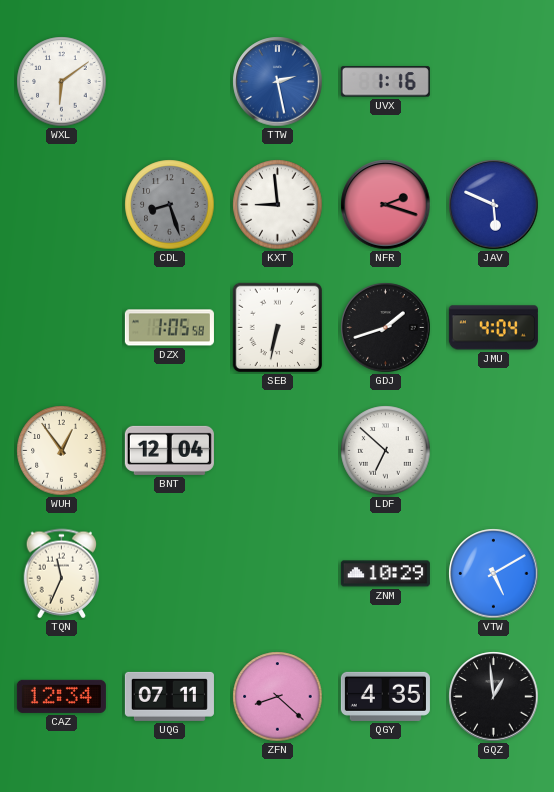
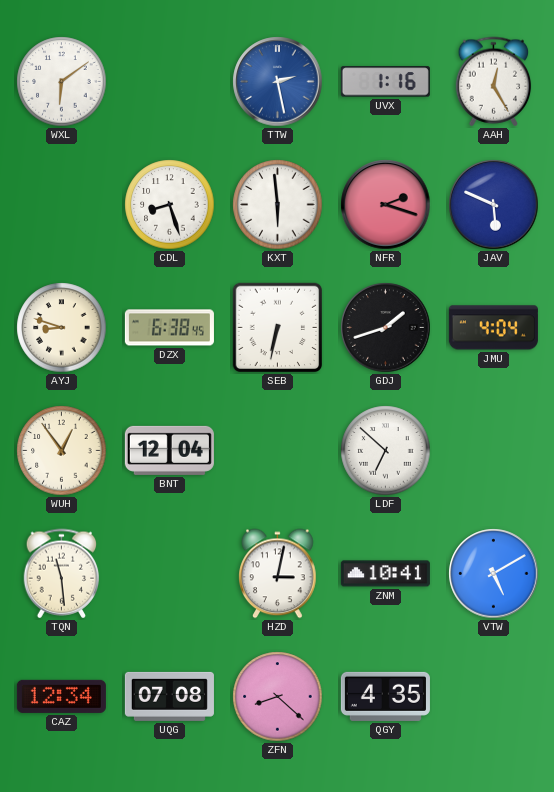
AAH: none -> 12:25 (494, 82)
CDL dial: grey -> white (170, 205)
KXT: 8:59 -> 5:59 (278, 205)
AYJ: none -> 8:48 (62, 328)
DZX: 1:05 -> 6:38 (169, 328)
TQN: 11:34 -> 11:29 (62, 574)
HZD: none -> 3:02 (278, 574)
ZNM: 10:29 -> 10:41 (385, 574)
UQG: 07:11 -> 07:08 (169, 696)
GQZ: 12:59 -> none (494, 697)
